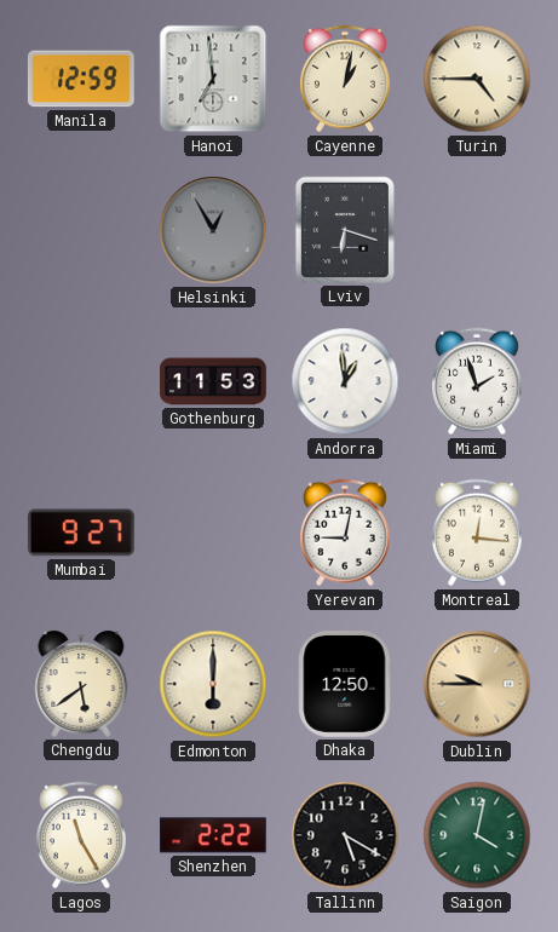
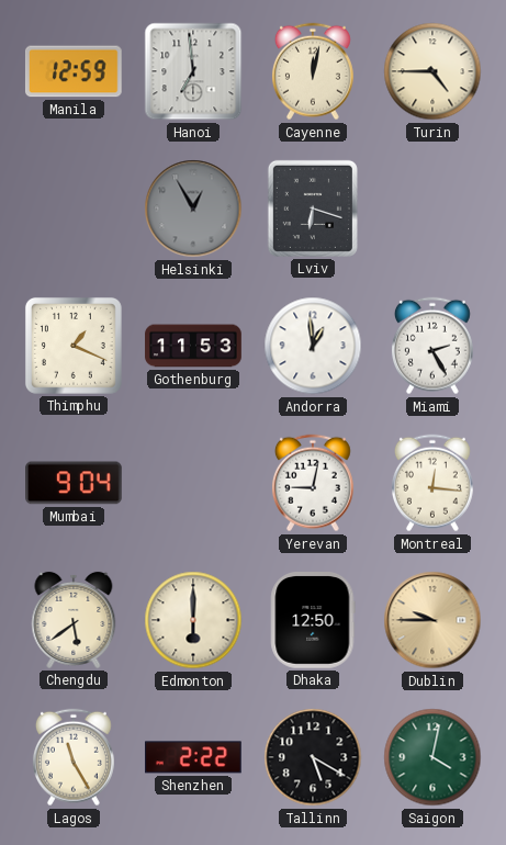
Cayenne: 1:02 -> 12:02 (313, 71)
Thimphu: none -> 1:19 (74, 346)
Miami: 1:57 -> 2:25 (432, 346)
Mumbai: 9:27 -> 9:04 (75, 483)
